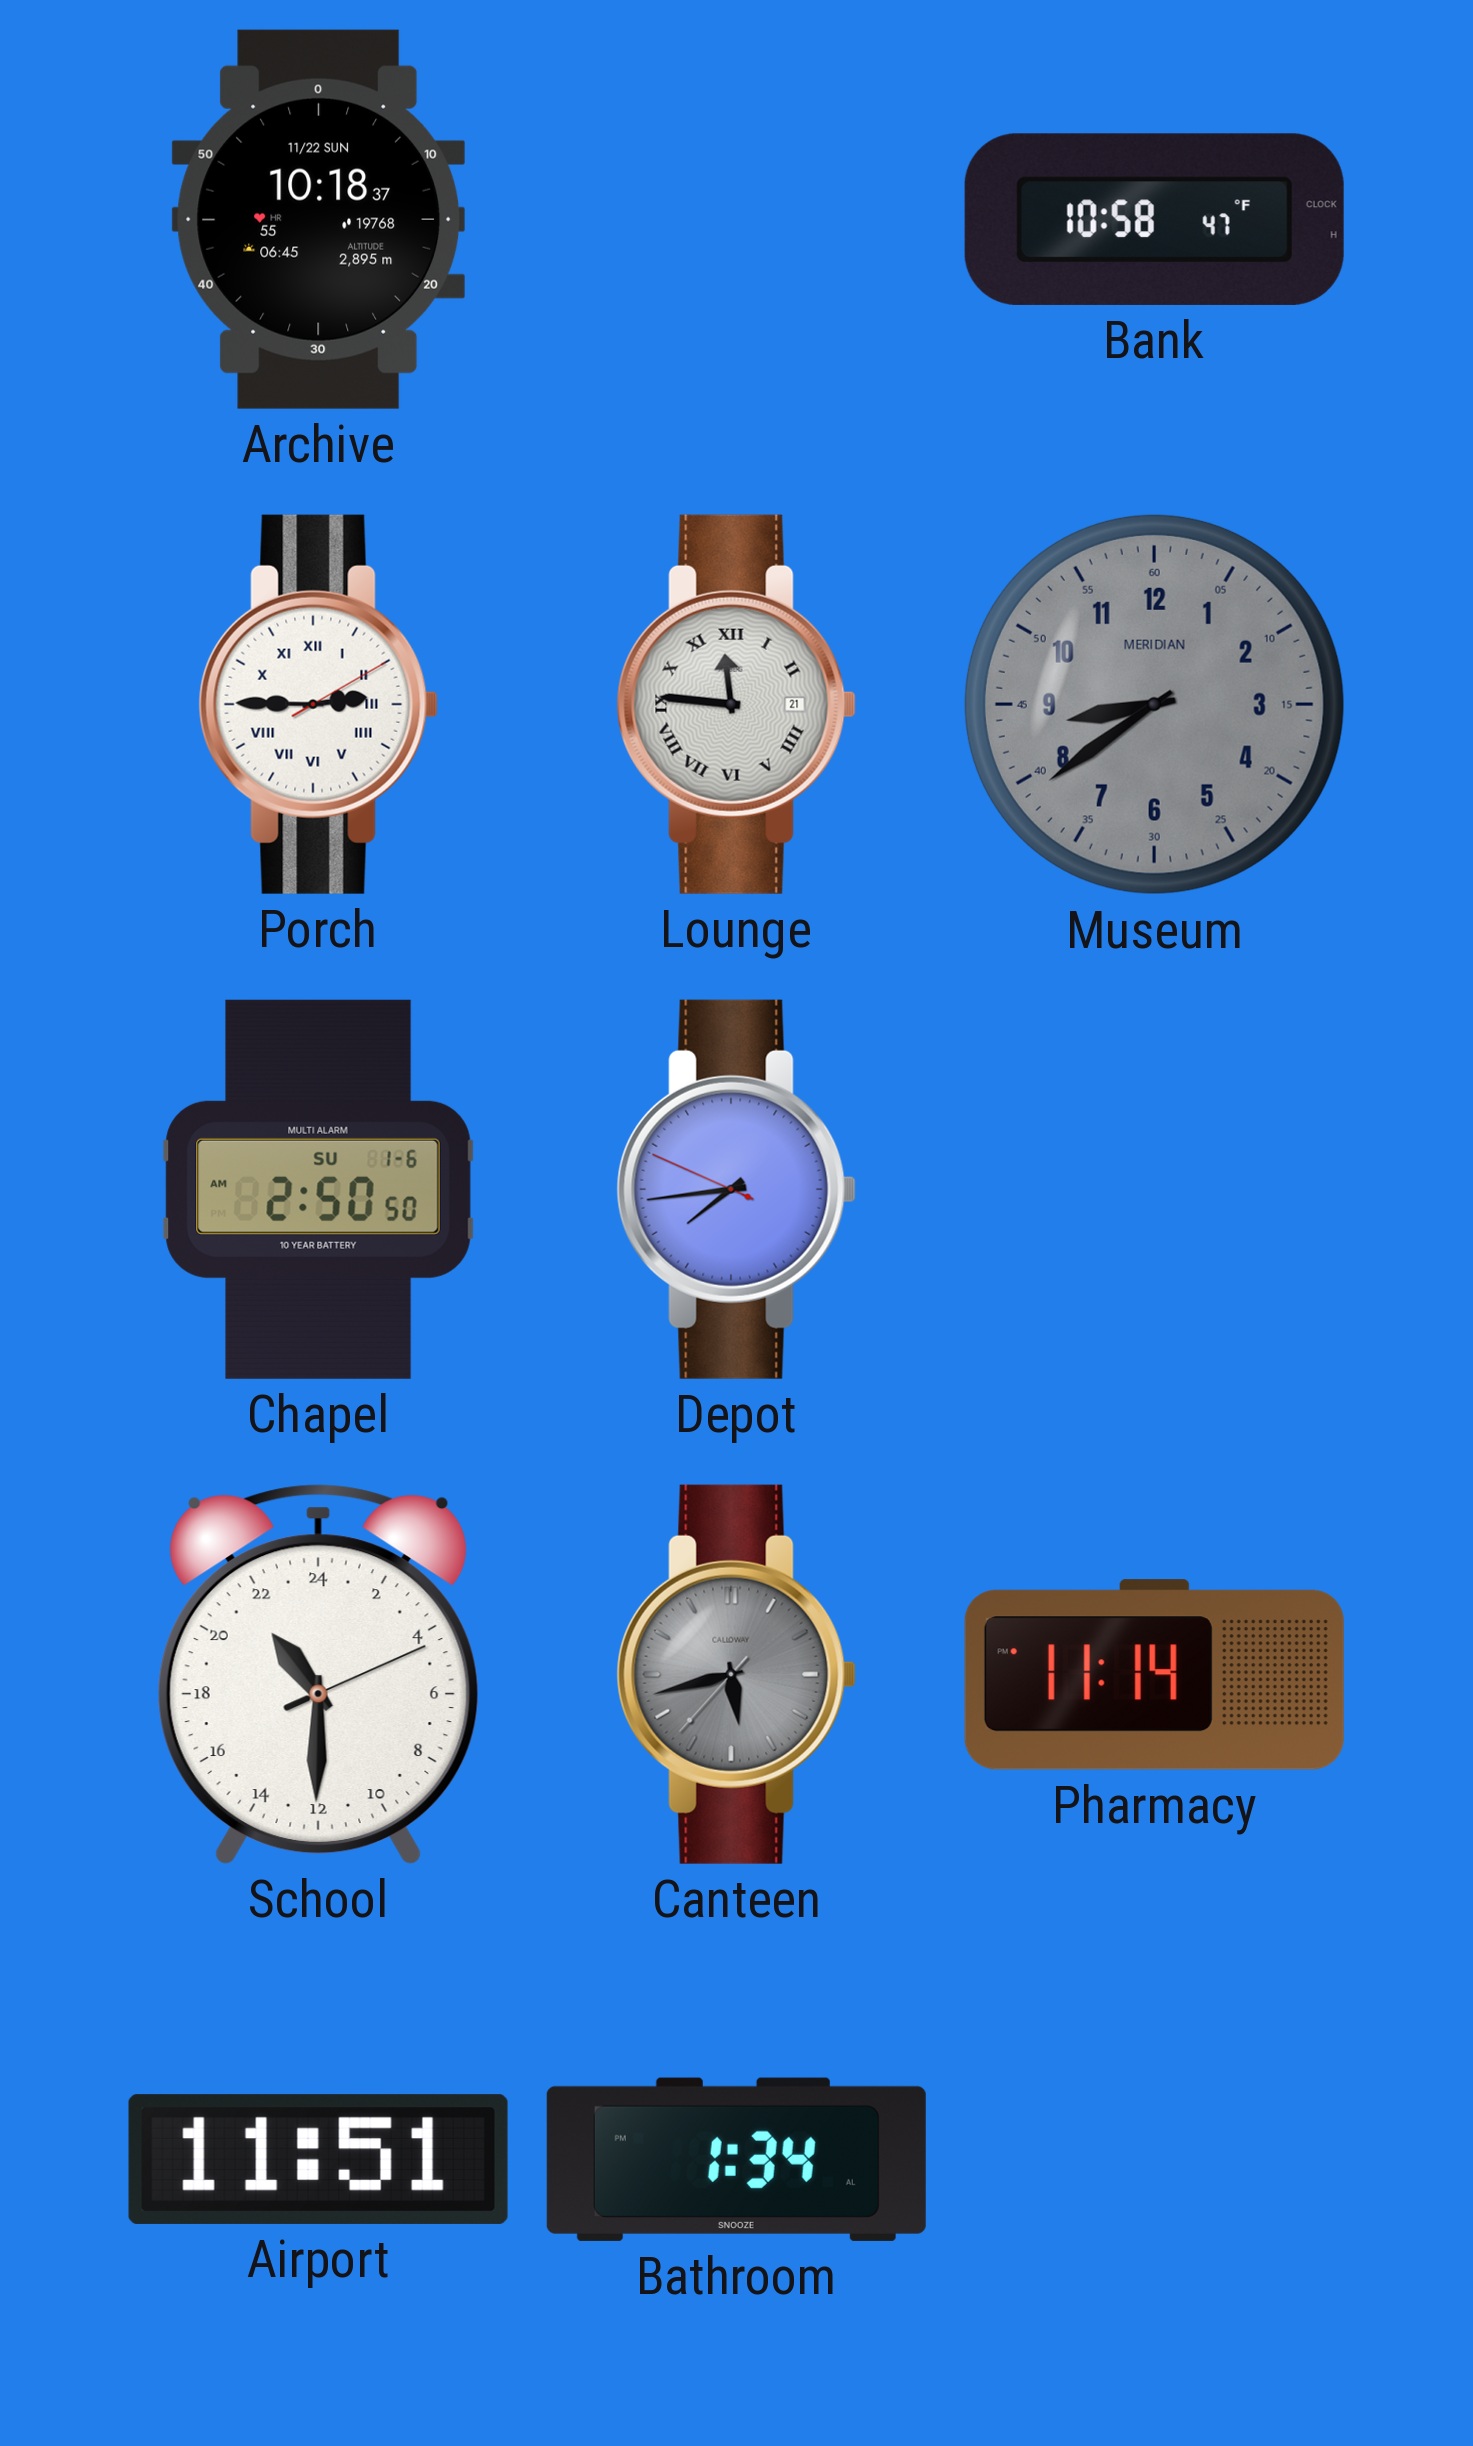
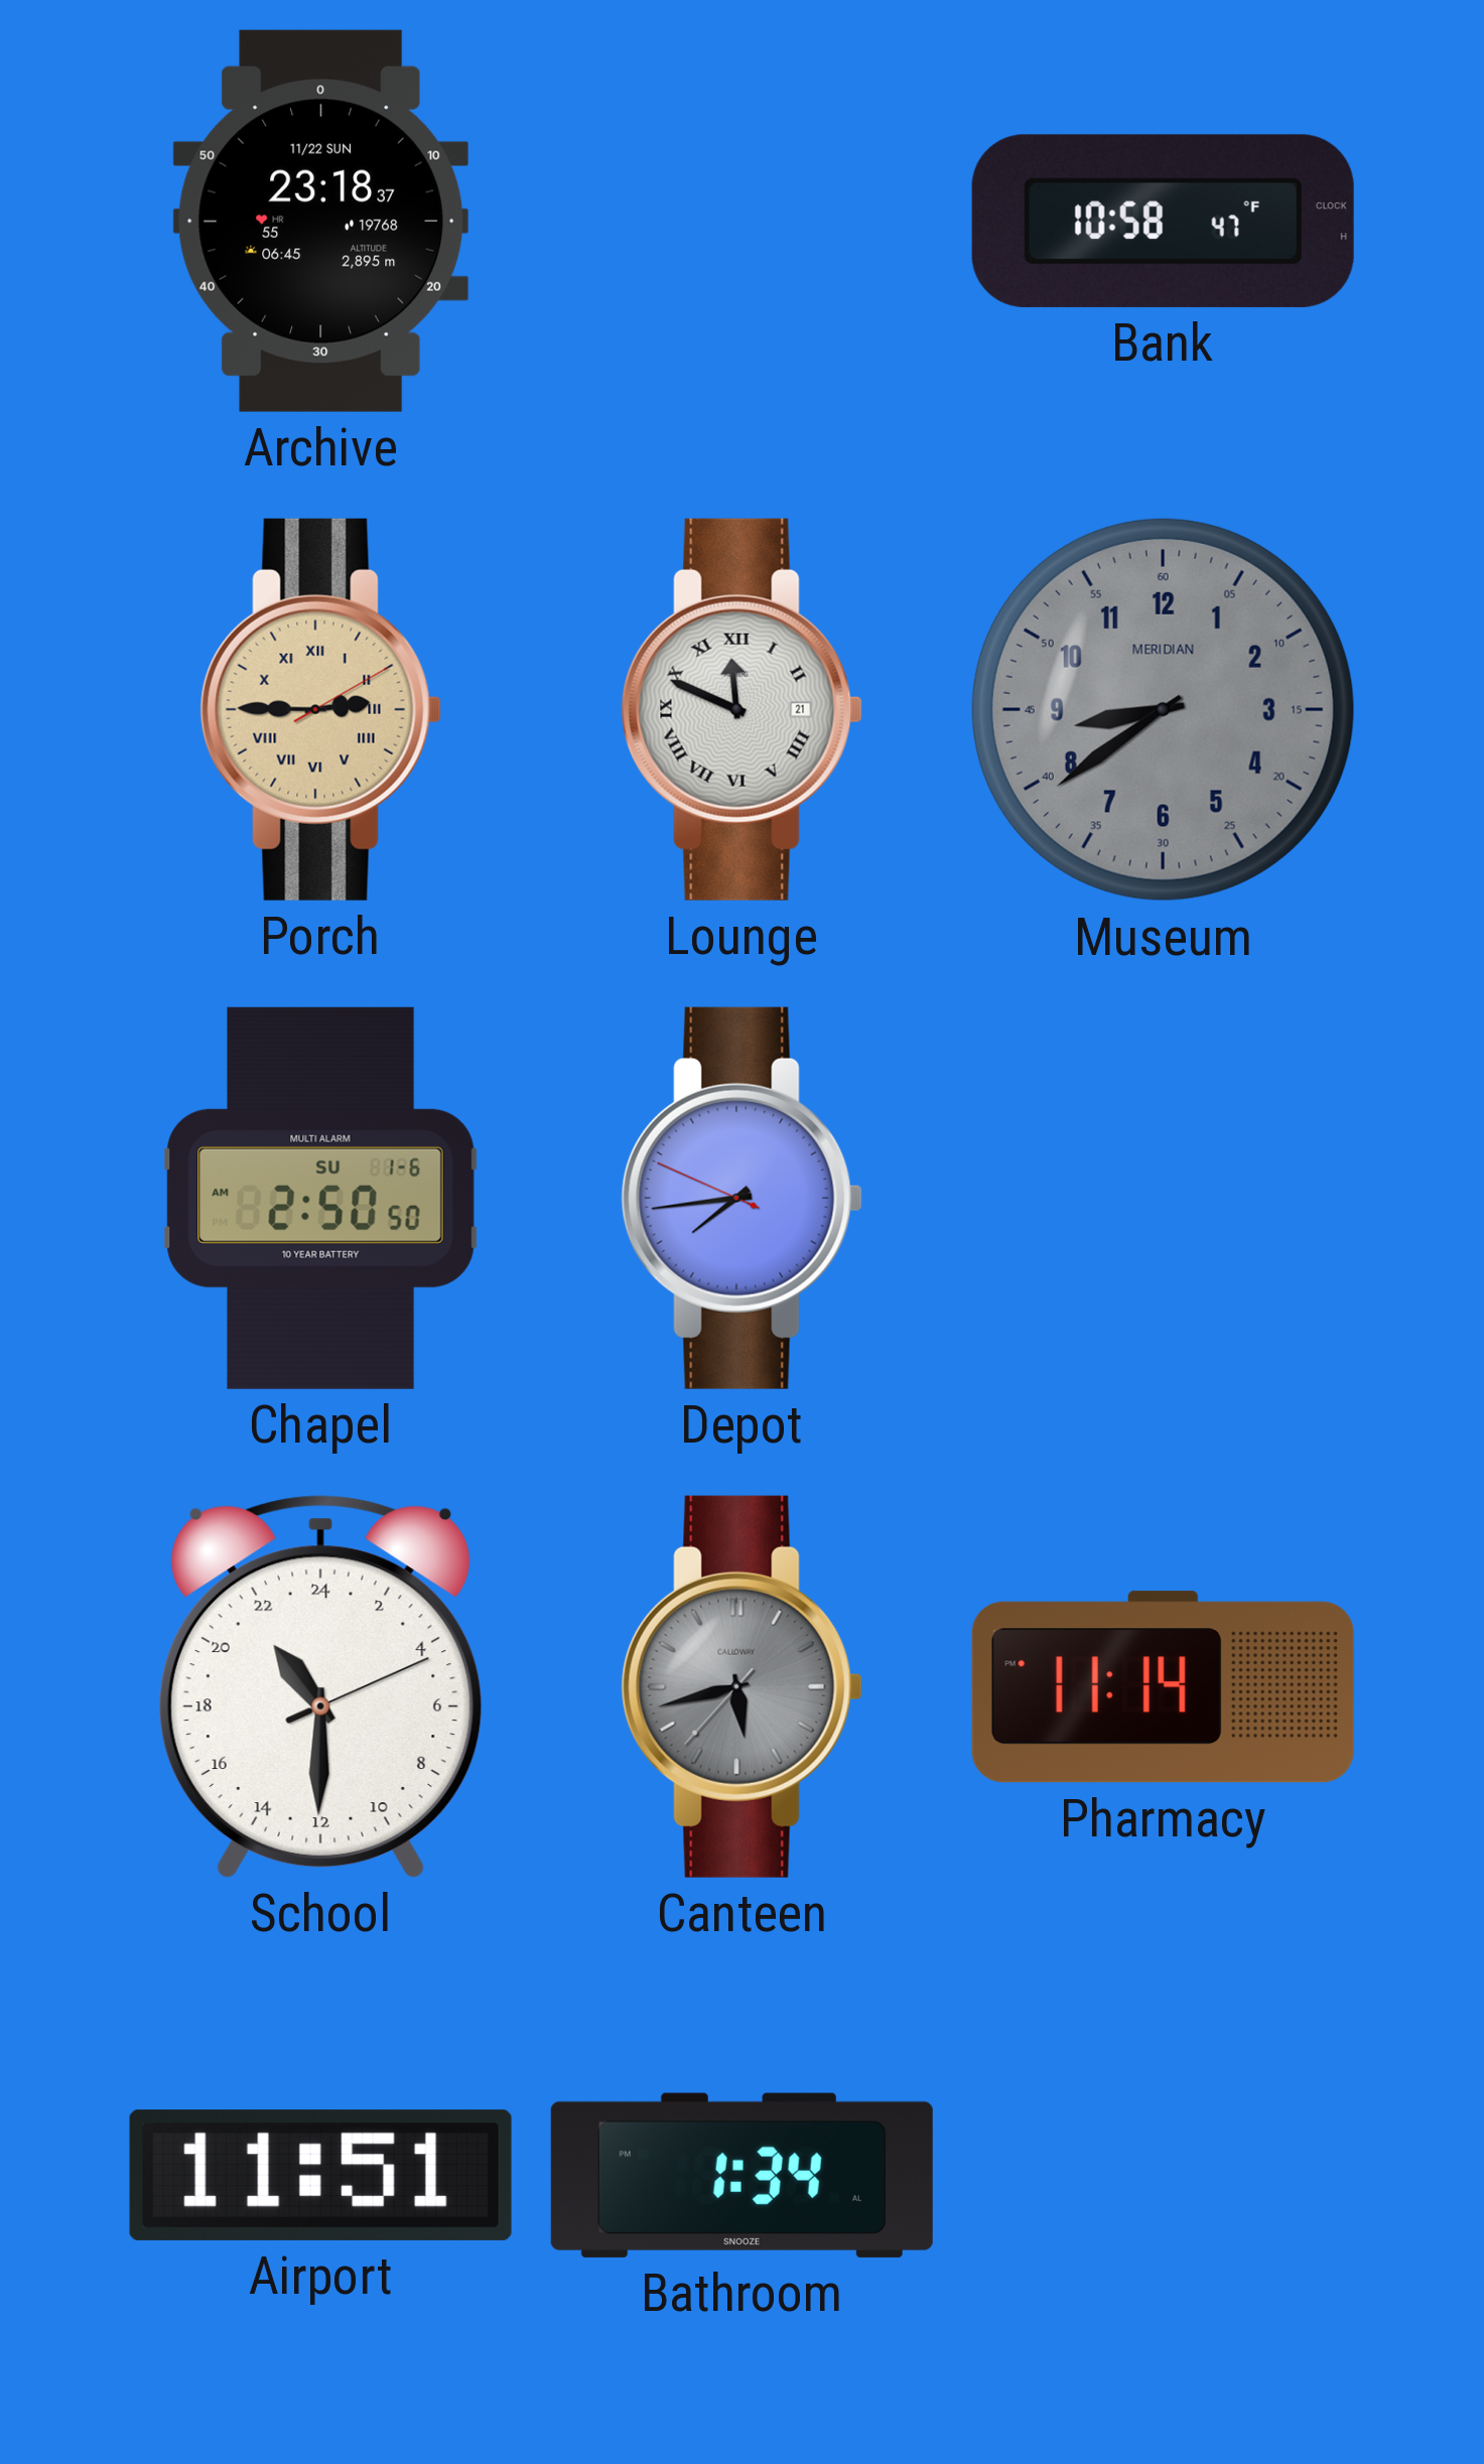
Archive: 10:18 -> 23:18 (320, 221)
Porch dial: white -> champagne (320, 709)
Lounge: 11:46 -> 11:49 (741, 709)
